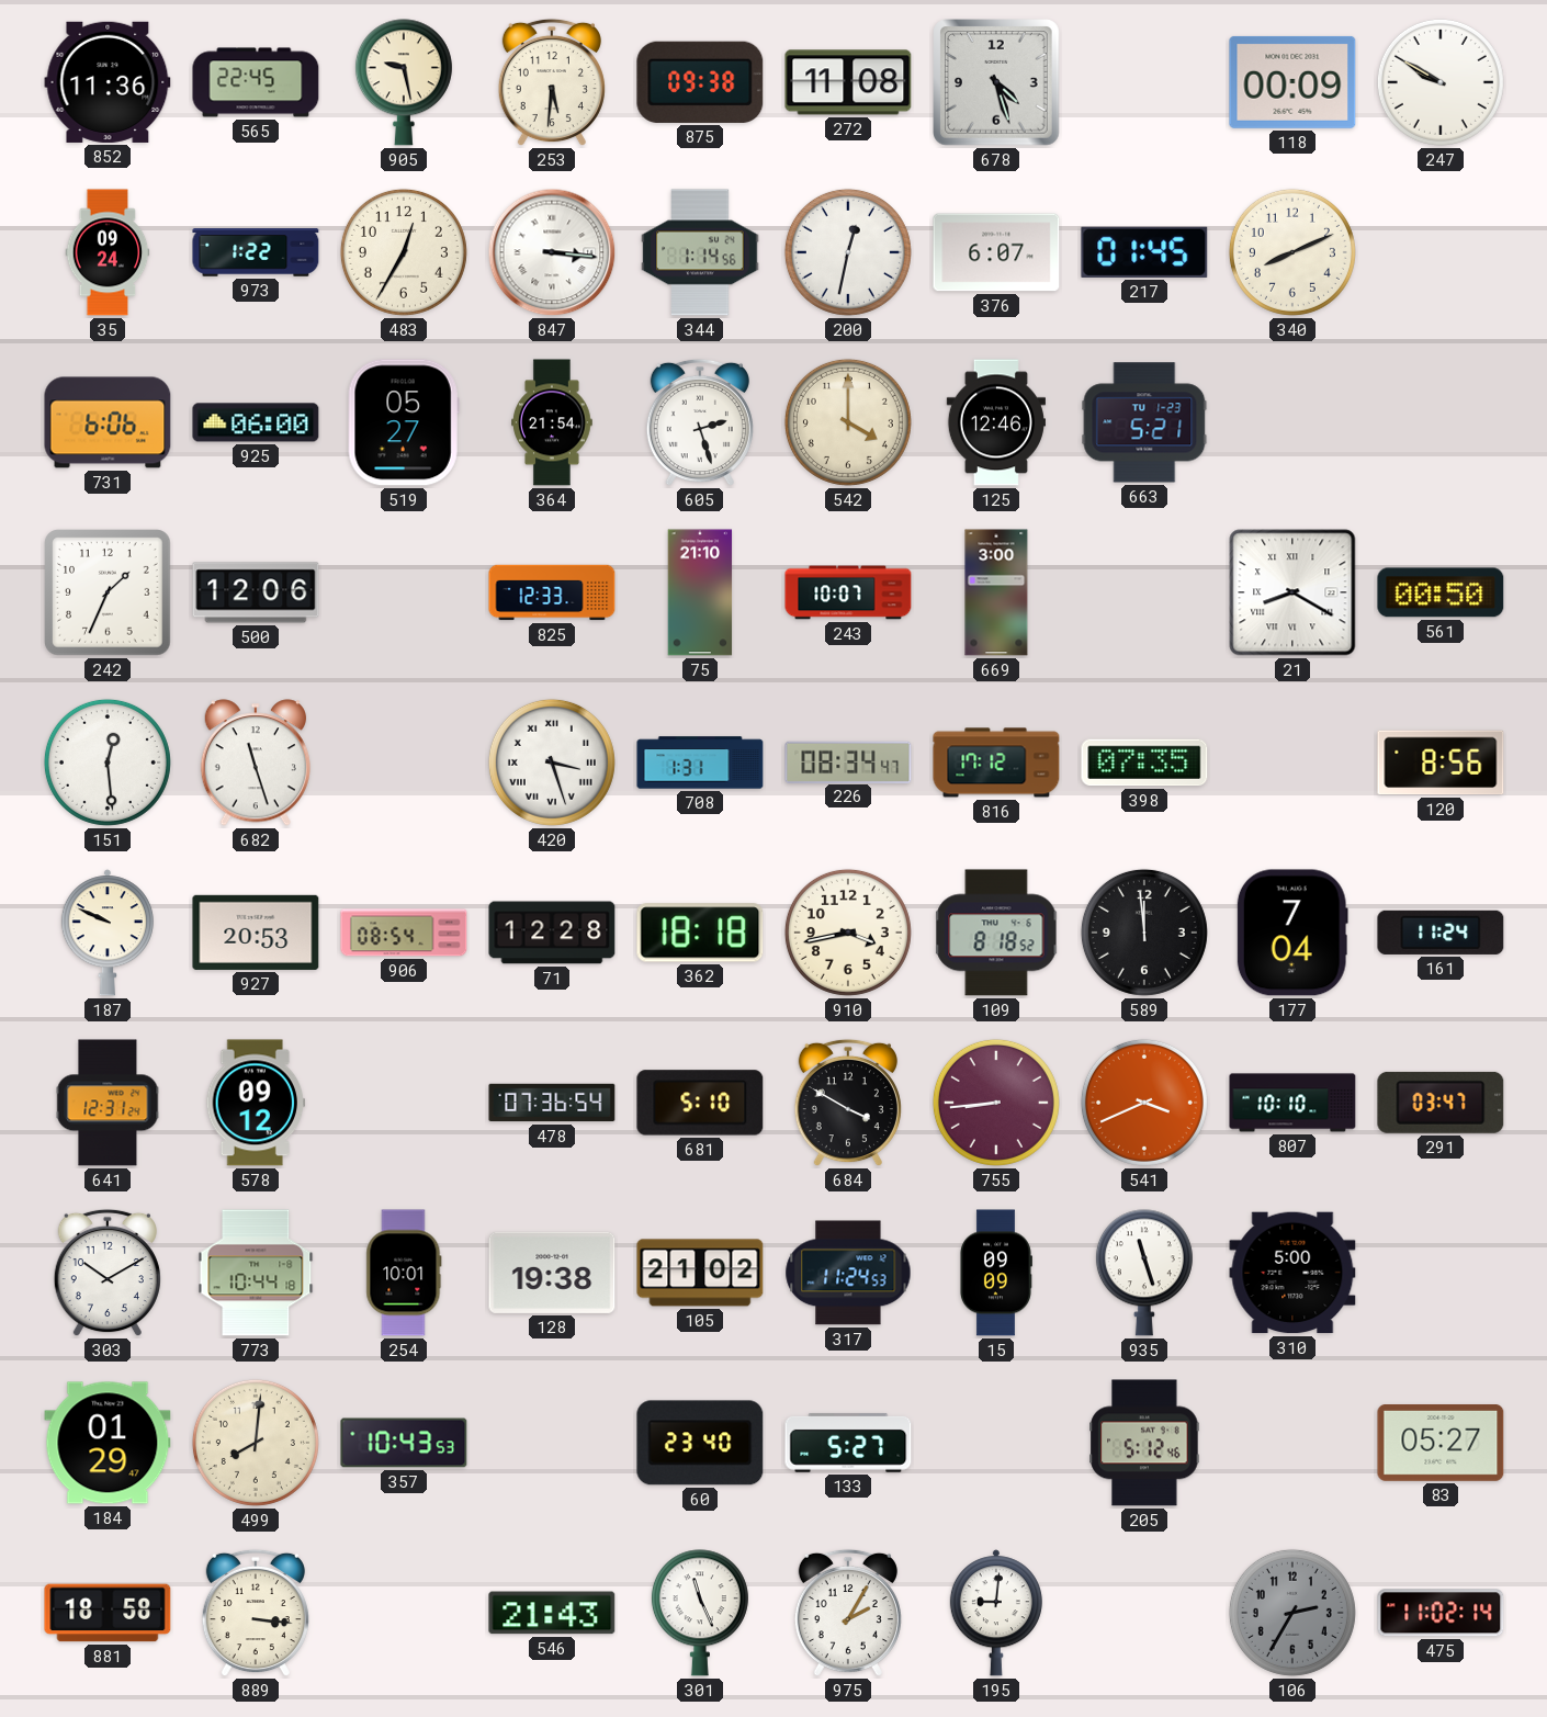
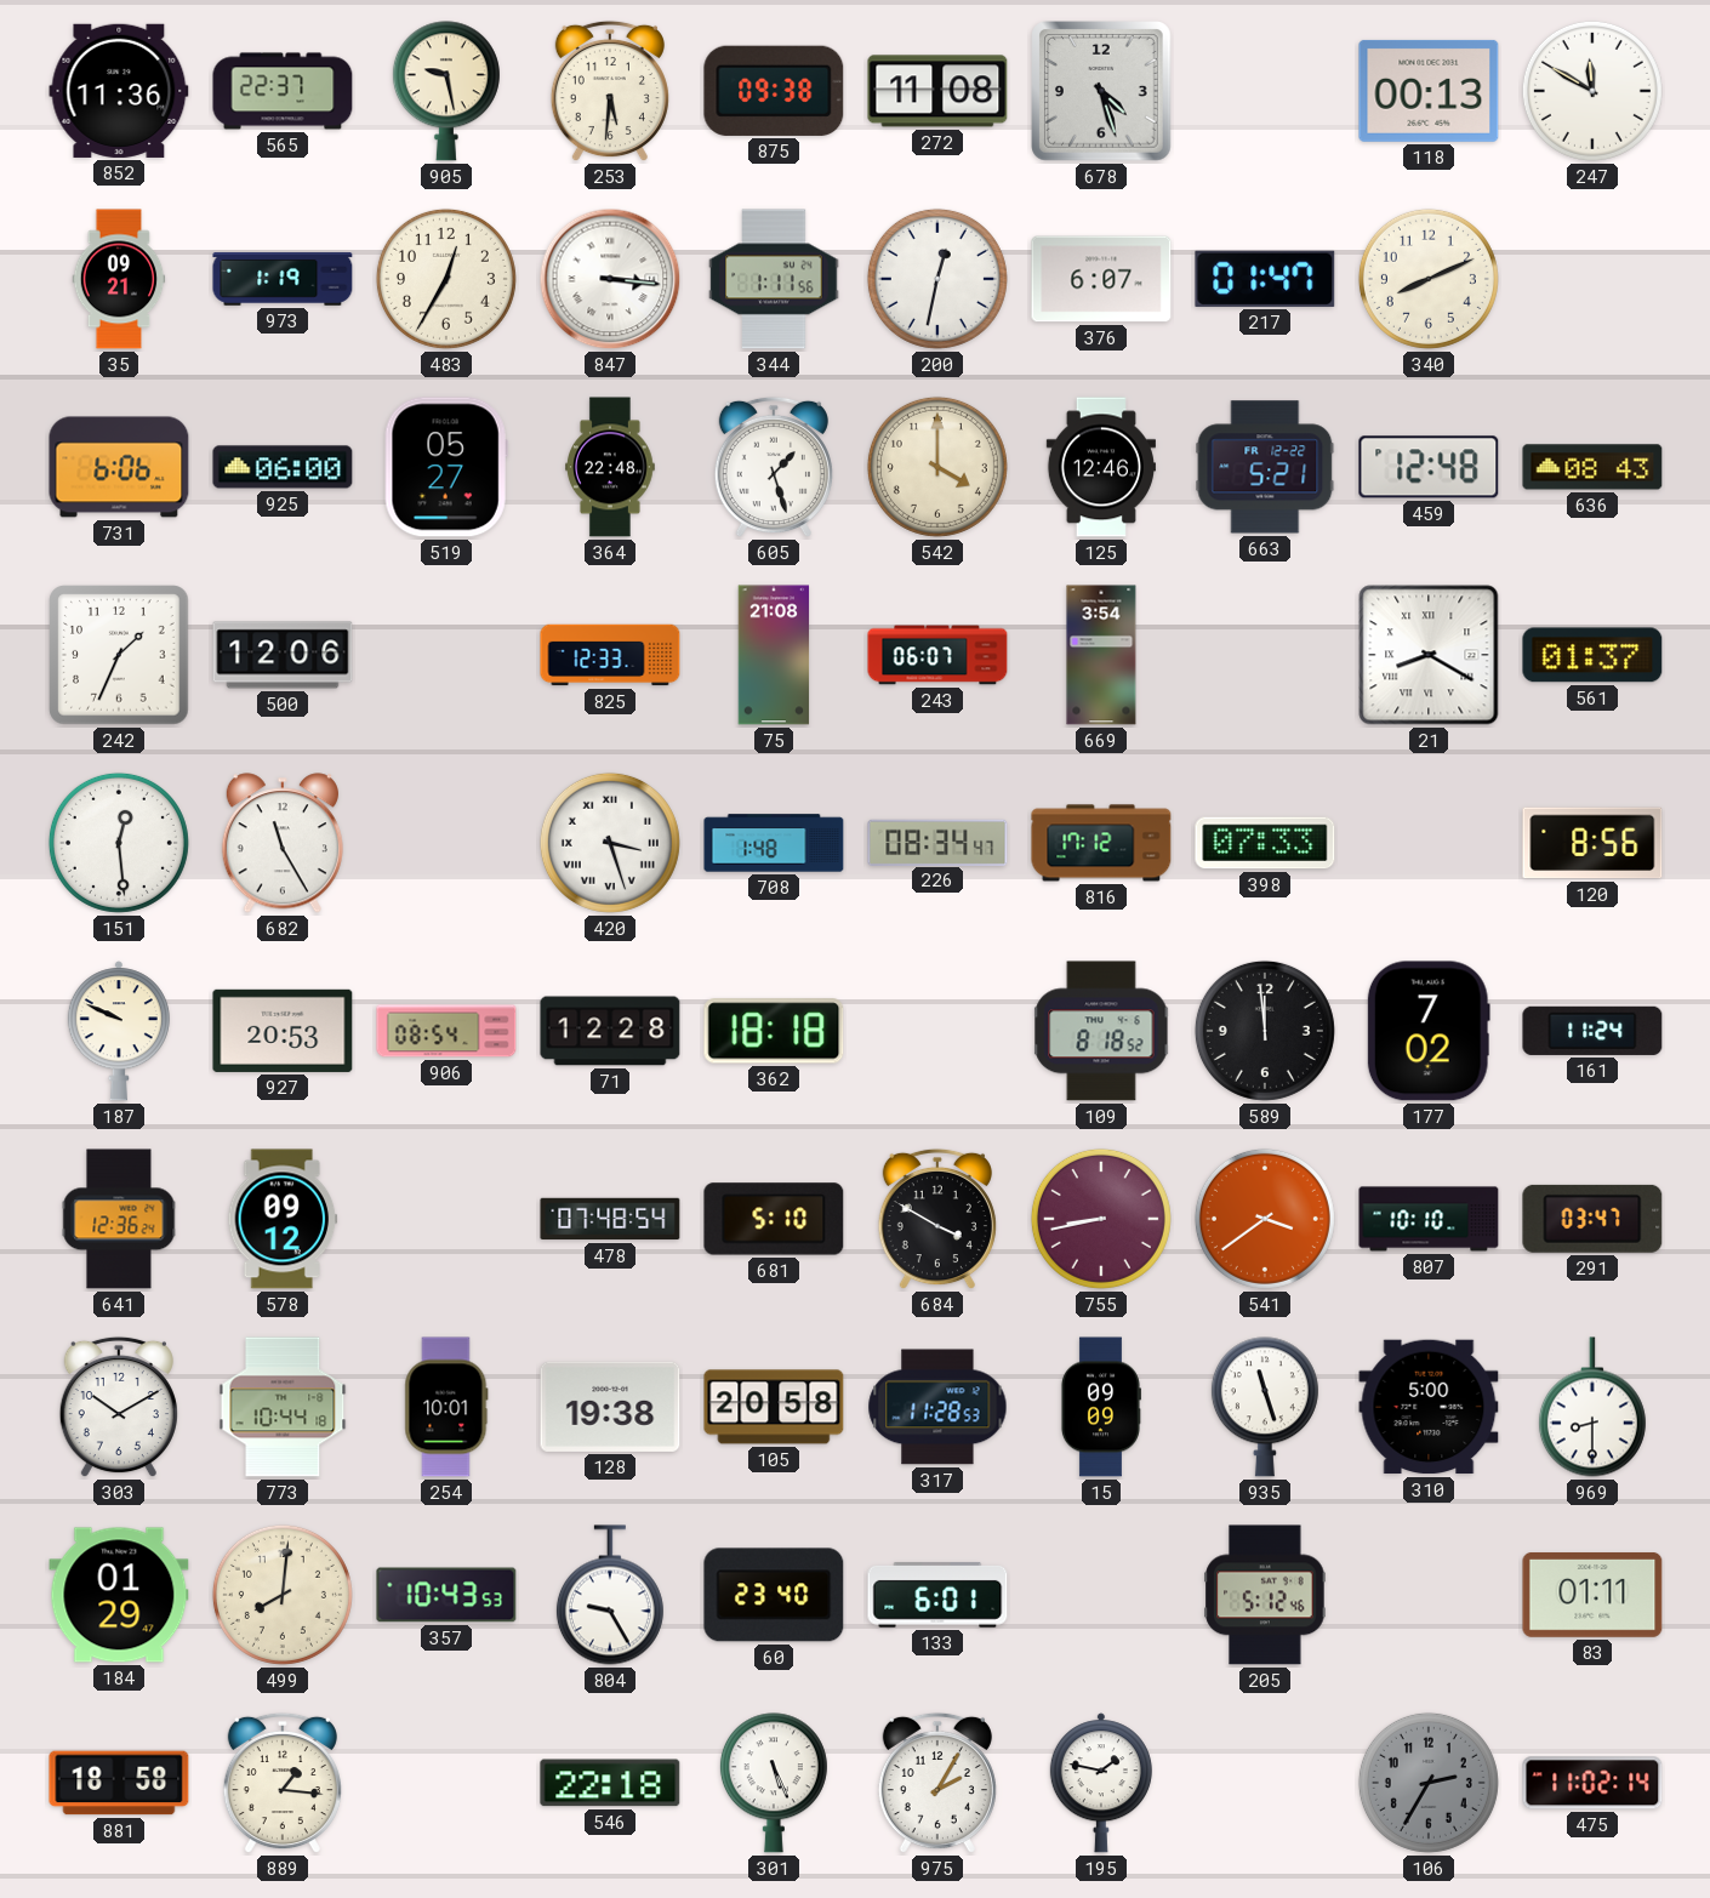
565: 22:45 -> 22:37 (283, 91)
118: 00:09 -> 00:13 (1429, 91)
247: 9:50 -> 11:50 (1592, 91)
35: 09:24 -> 09:21 (119, 279)
973: 1:22 -> 1:19 (283, 280)
344: 1:14 -> 1:11 (774, 279)
217: 01:45 -> 01:47 (1265, 279)
364: 21:54 -> 22:48 (611, 467)
605: 2:27 -> 1:27 (774, 467)
663 date: TU 1-23 -> FR 12-22 (1265, 467)
459: none -> 12:48 (1429, 467)
636: none -> 08:43 (1592, 467)
75: 21:10 -> 21:08 (774, 655)
243: 10:07 -> 06:07 (937, 655)
669: 3:00 -> 3:54 (1101, 655)
561: 00:50 -> 01:37 (1592, 655)
682: 11:27 -> 11:25 (283, 843)
708: 1:31 -> 1:48 (774, 843)
398: 07:35 -> 07:33 (1265, 843)
910: 3:43 -> none (848, 933)
177: 7:04 -> 7:02 (1429, 1031)
641: 12:31 -> 12:36 (119, 1219)
478: 07:36 -> 07:48 (610, 1219)
755: 8:44 -> 8:43 (1101, 1219)
541: 3:41 -> 3:39 (1265, 1219)
105: 21:02 -> 20:58 (774, 1407)
317: 11:24 -> 11:28 (937, 1407)
969: none -> 8:30 (1592, 1407)
804: none -> 9:25 (610, 1595)
133: 5:27 -> 6:01 (937, 1595)
83: 05:27 -> 01:11 (1592, 1596)
889: 3:16 -> 1:16 (283, 1783)
546: 21:43 -> 22:18 (610, 1783)
301: 11:26 -> 5:26 (774, 1783)
195: 9:01 -> 1:47 (1101, 1783)
